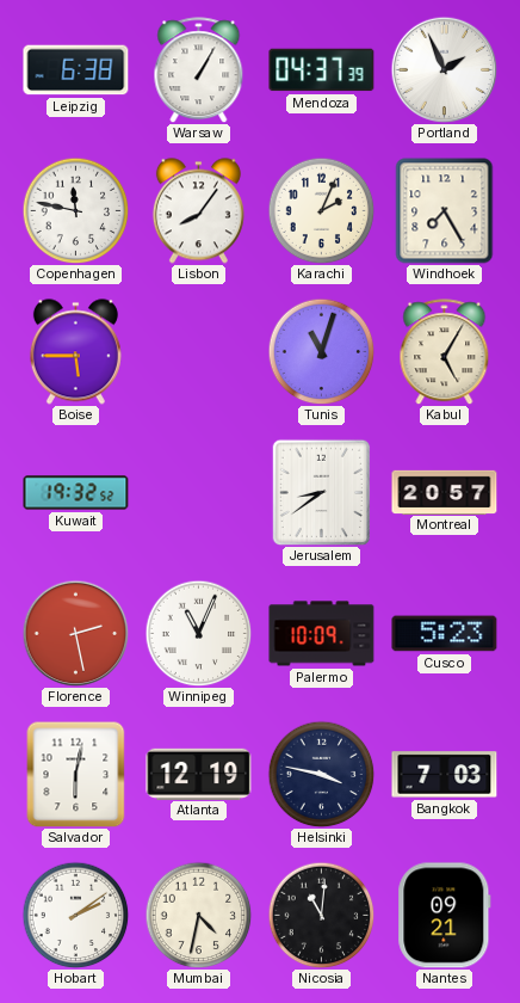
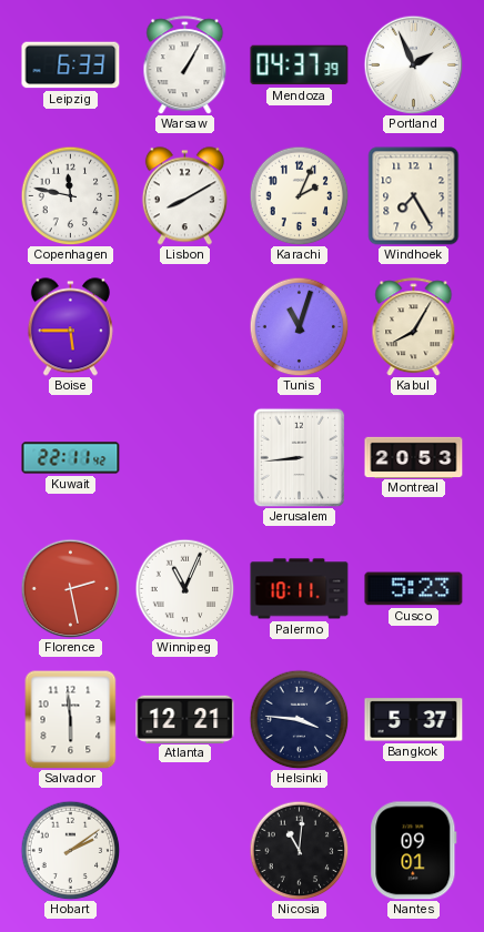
Leipzig: 6:38 -> 6:33 (71, 65)
Lisbon: 8:06 -> 8:10 (184, 196)
Kabul: 5:05 -> 8:05 (414, 327)
Kuwait: 19:32 -> 22:11 (71, 458)
Jerusalem: 8:39 -> 8:44 (300, 457)
Montreal: 20:57 -> 20:53 (414, 457)
Palermo: 10:09 -> 10:11 (300, 589)
Salvador: 6:02 -> 5:59 (71, 719)
Atlanta: 12:19 -> 12:21 (185, 719)
Helsinki: 3:47 -> 3:46 (299, 719)
Bangkok: 7:03 -> 5:37 (414, 720)
Mumbai: 4:32 -> none (198, 915)
Nantes: 09:21 -> 09:01 (414, 851)
